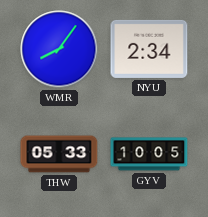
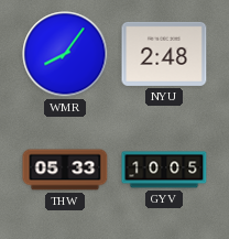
NYU: 2:34 -> 2:48 (164, 54)
